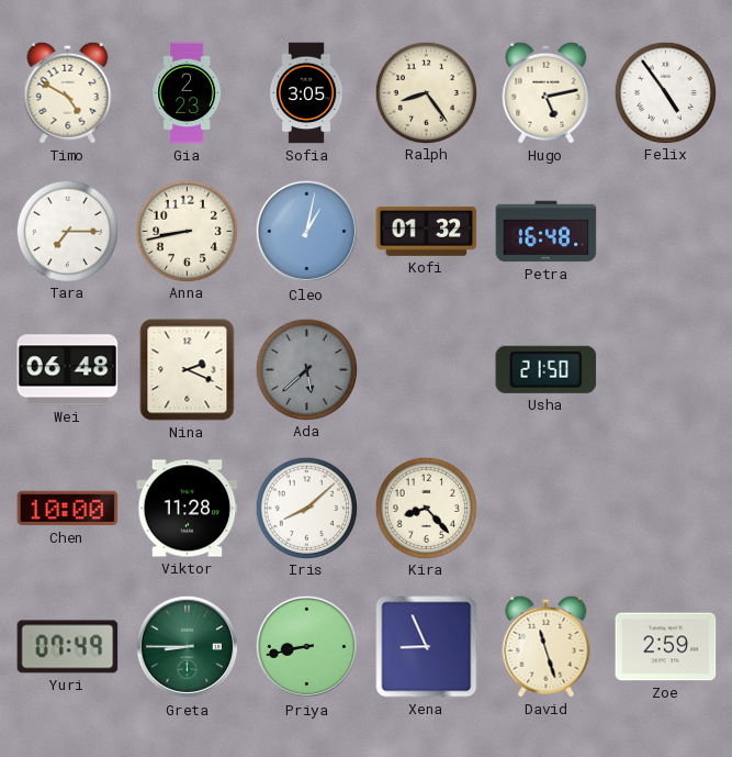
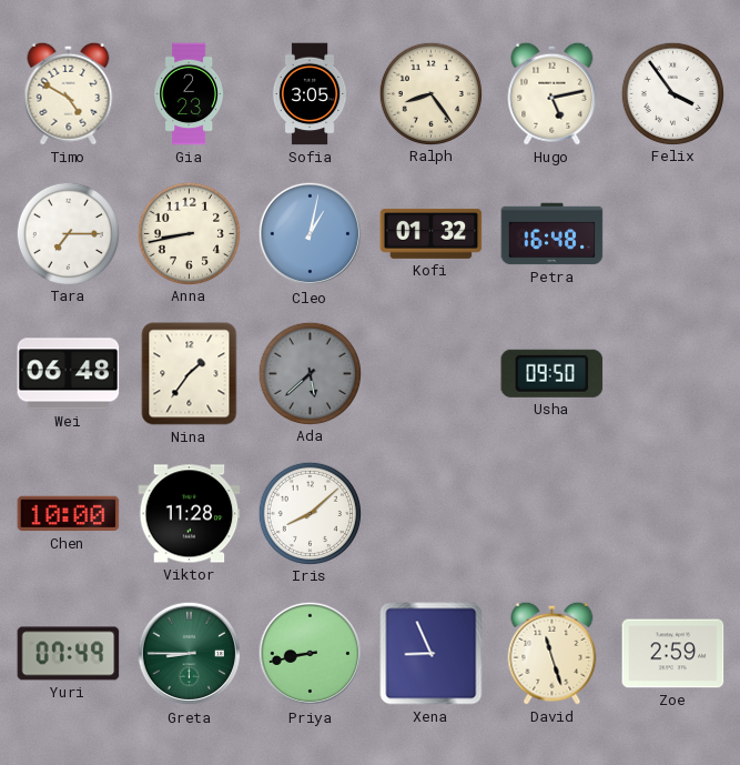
Felix: 4:54 -> 3:54 (672, 93)
Nina: 2:19 -> 1:36 (190, 374)
Usha: 21:50 -> 09:50 (553, 373)
Kira: 8:23 -> none (426, 508)
